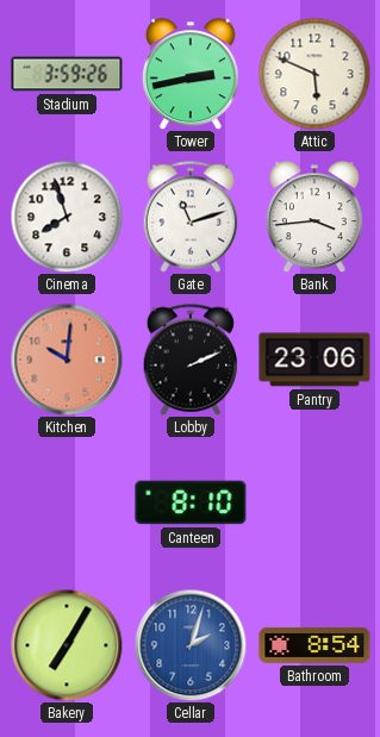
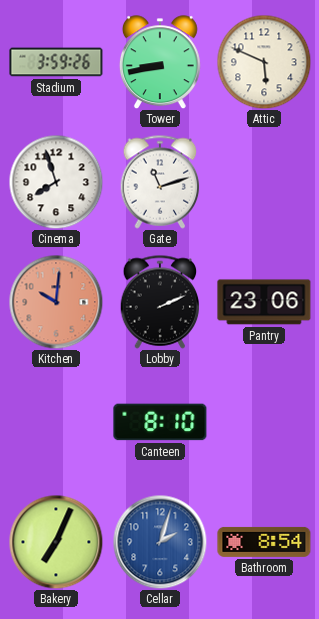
Tower: 2:43 -> 8:43 (160, 62)
Bank: 3:44 -> none (314, 217)
Bakery: 7:05 -> 7:04 (56, 542)
